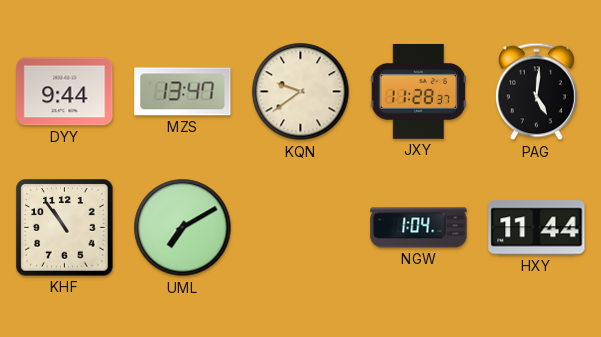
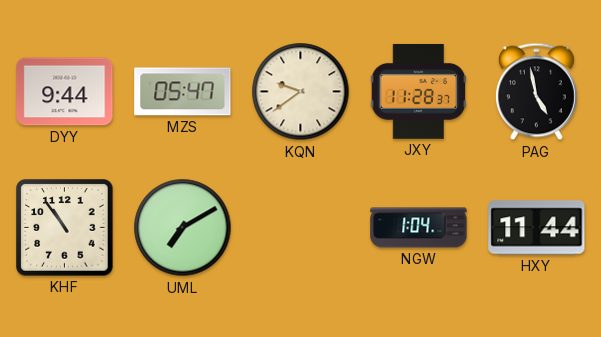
MZS: 13:47 -> 05:47 (183, 92)
PAG: 5:01 -> 4:58 (536, 92)
